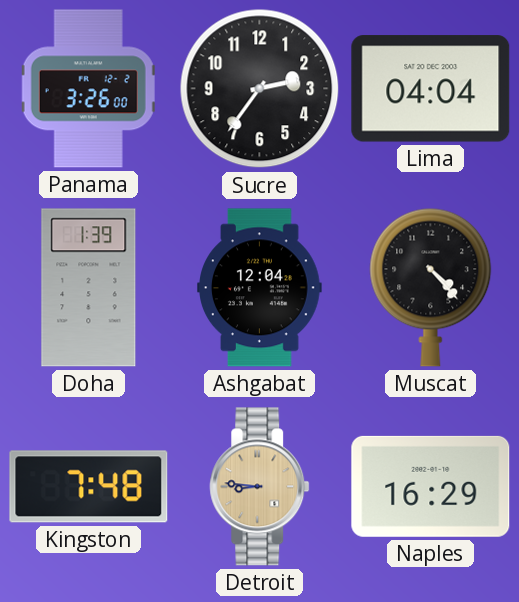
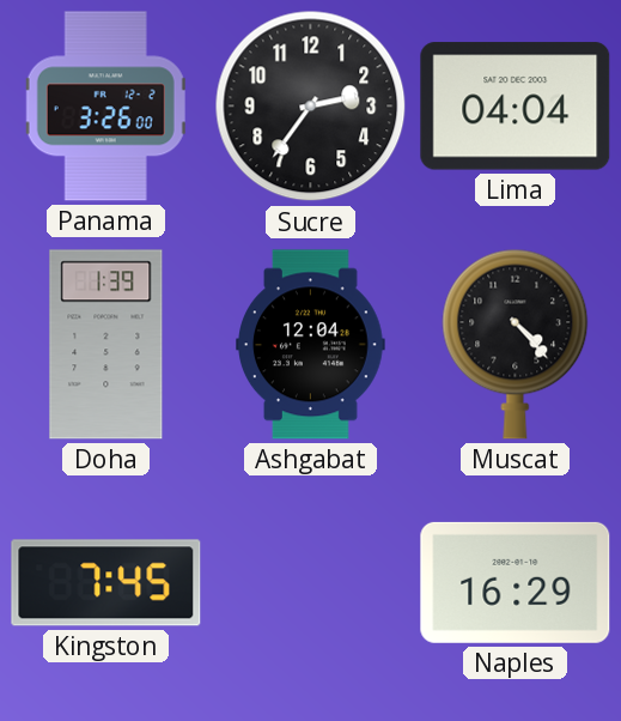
Kingston: 7:48 -> 7:45 (106, 583)
Detroit: 8:46 -> none (260, 487)
